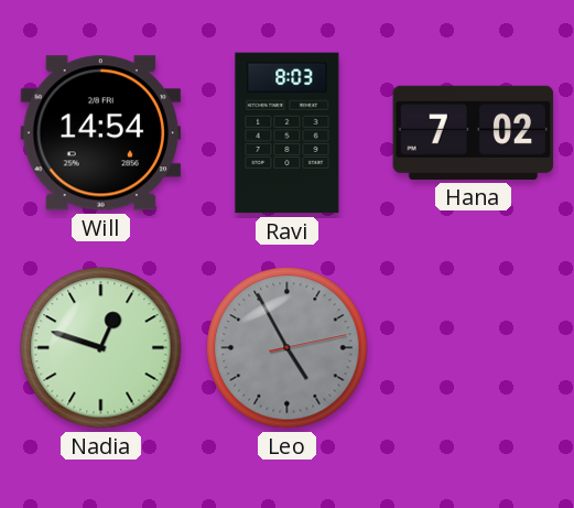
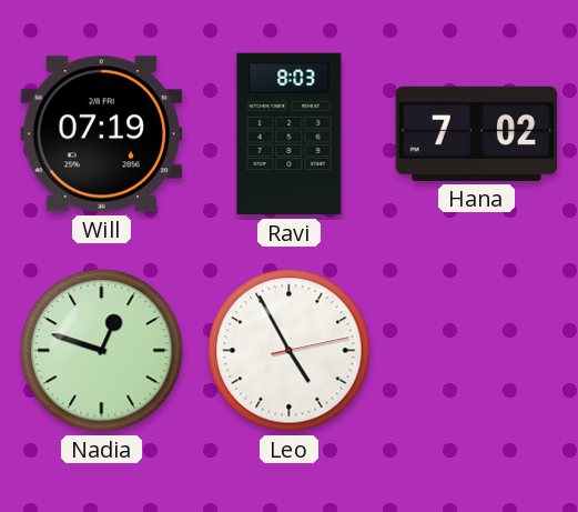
Will: 14:54 -> 07:19 (102, 134)
Leo dial: grey -> white (290, 351)
